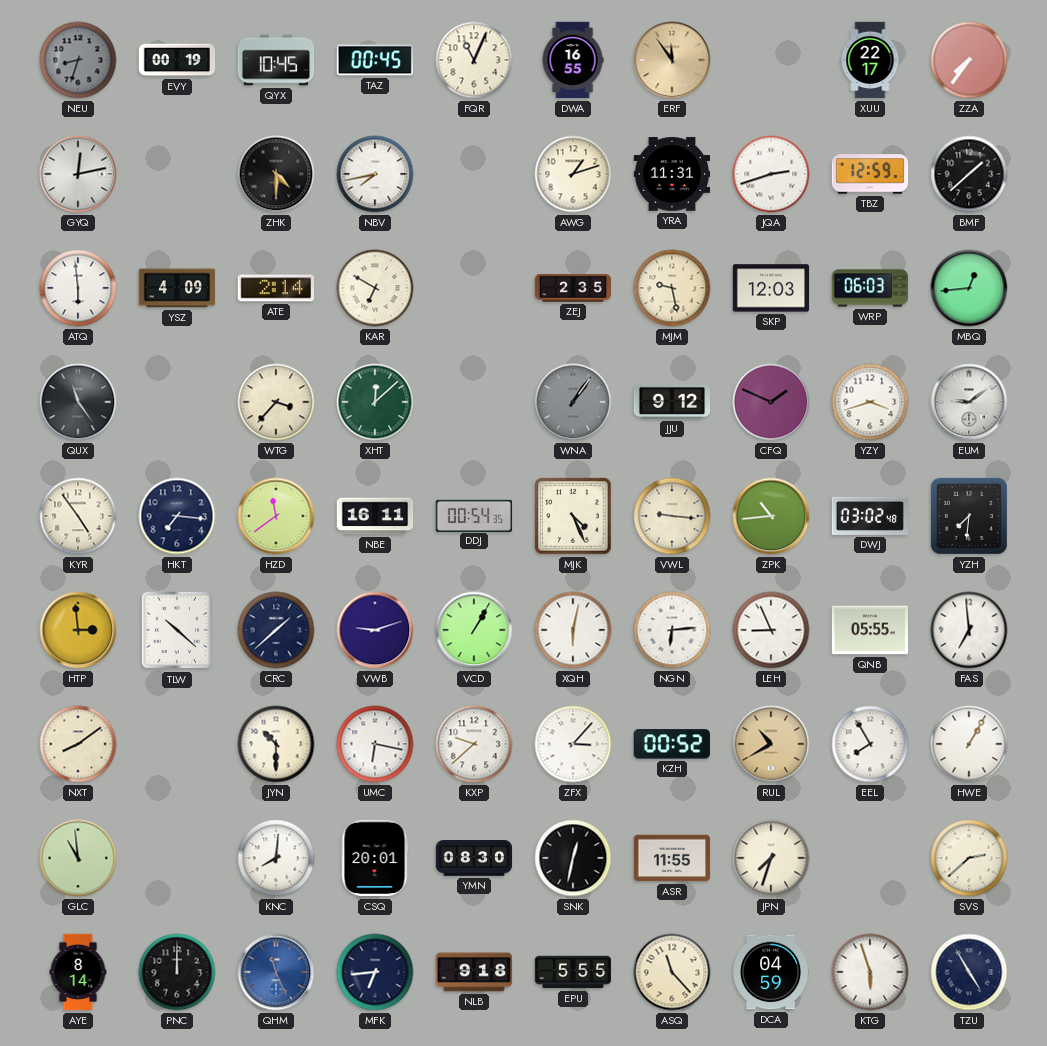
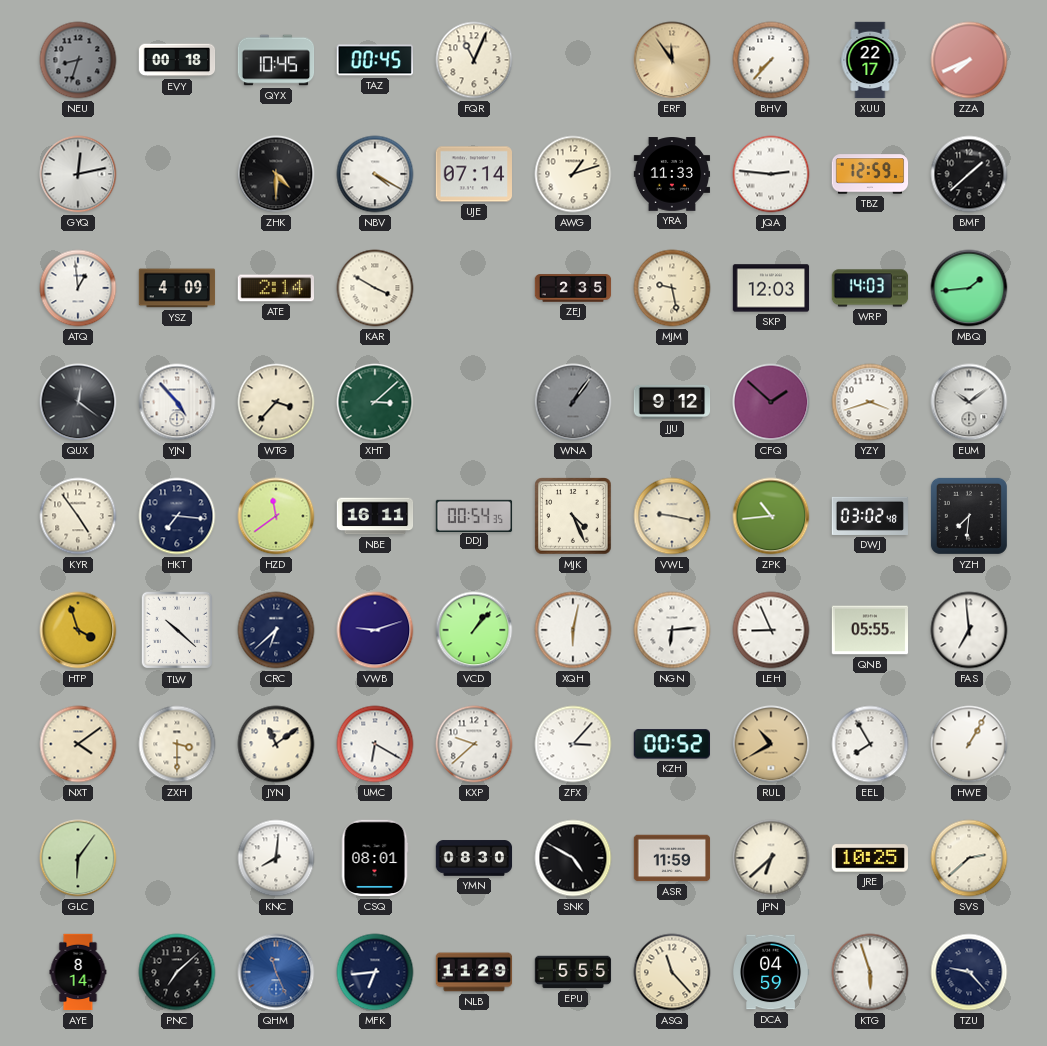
EVY: 00:19 -> 00:18 (177, 60)
DWA: 16:55 -> none (573, 60)
BHV: none -> 7:37 (771, 60)
ZZA: 7:36 -> 7:41 (969, 60)
NBV: 7:43 -> 4:20 (375, 174)
UJE: none -> 07:14 (474, 174)
YRA: 11:31 -> 11:33 (672, 174)
JQA: 2:42 -> 2:46 (771, 174)
ATQ: 5:59 -> 12:59 (78, 288)
KAR: 6:50 -> 3:50 (375, 288)
WRP: 06:03 -> 14:03 (870, 288)
MBQ: 12:44 -> 1:44 (969, 288)
QUX: 11:24 -> 12:21 (78, 402)
YJN: none -> 4:53 (177, 402)
XHT: 12:08 -> 3:08 (375, 402)
CFQ: 1:49 -> 1:52 (771, 402)
EUM: 9:09 -> 10:09 (969, 402)
VWL: 9:16 -> 9:17 (672, 516)
HTP: 2:59 -> 3:57 (78, 630)
CRC: 1:38 -> 6:38 (276, 630)
VCD: 1:05 -> 1:07 (474, 630)
NXT: 8:09 -> 4:09 (78, 744)
ZXH: none -> 3:30 (177, 744)
JYN: 10:30 -> 11:09 (276, 744)
UMC: 6:17 -> 6:20 (375, 744)
GLC: 10:59 -> 6:06 (78, 858)
CSQ: 20:01 -> 08:01 (375, 858)
SNK: 12:32 -> 4:50 (573, 858)
ASR: 11:55 -> 11:59 (672, 858)
JPN: 7:33 -> 6:38 (771, 858)
JRE: none -> 10:25 (869, 858)
PNC: 12:00 -> 7:08 (177, 972)
NLB: 9:18 -> 11:29 (474, 972)
TZU: 4:55 -> 9:23 (969, 972)
